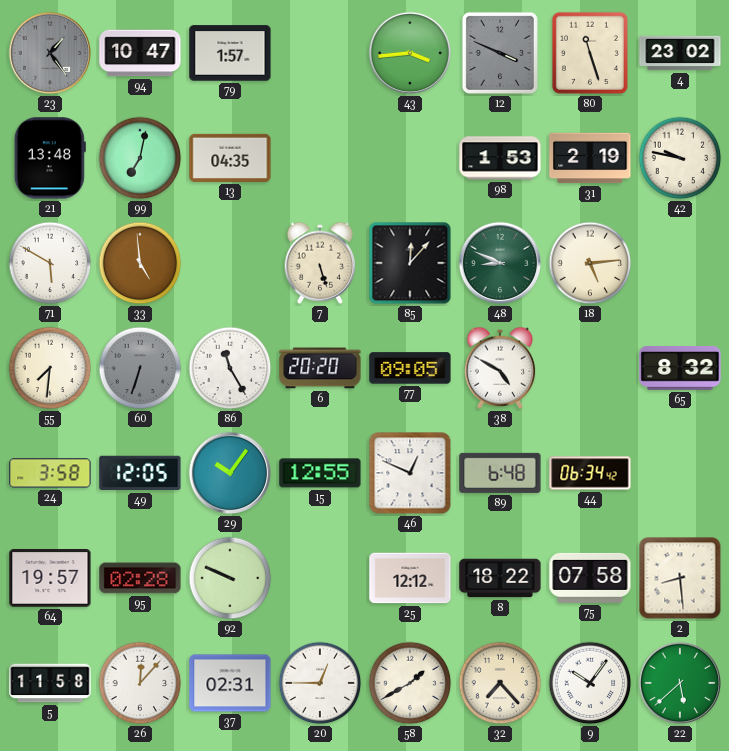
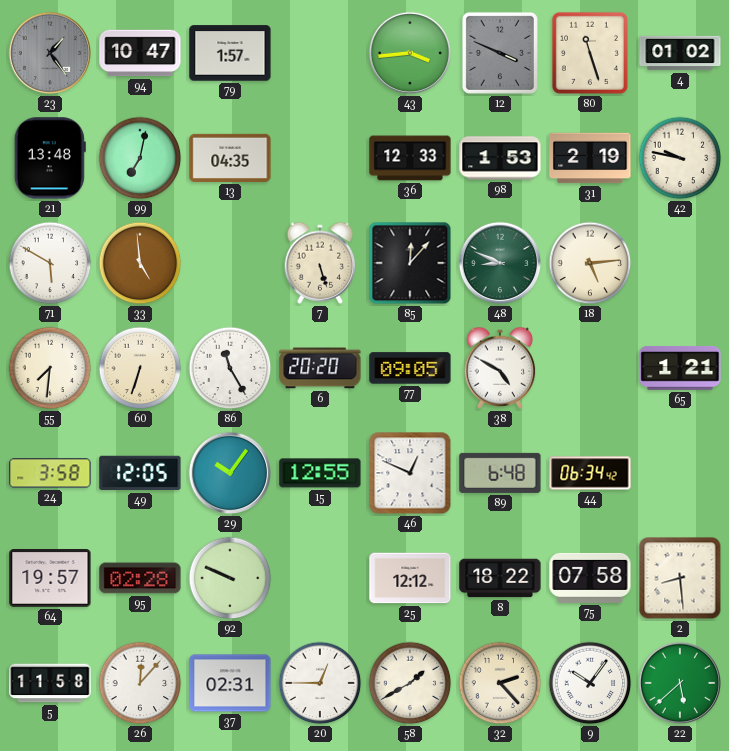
4: 23:02 -> 01:02 (680, 53)
36: none -> 12:33 (410, 158)
60 dial: grey -> cream (140, 368)
65: 8:32 -> 1:21 (680, 369)
32: 7:23 -> 2:23 (500, 683)
